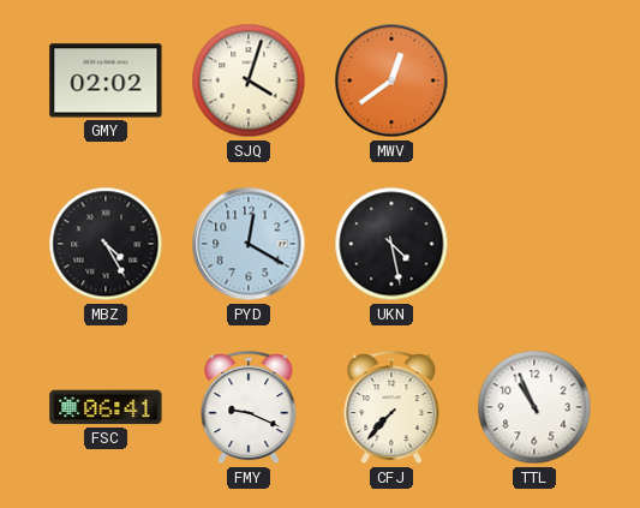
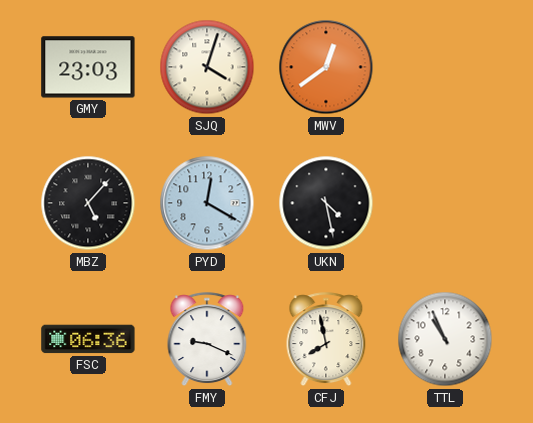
GMY: 02:02 -> 23:03 (88, 67)
MBZ: 4:25 -> 5:07 (88, 203)
FSC: 06:41 -> 06:36 (88, 339)
CFJ: 7:37 -> 7:58 (326, 340)
